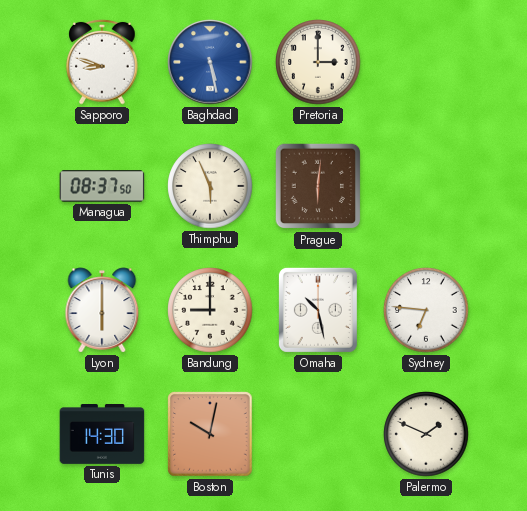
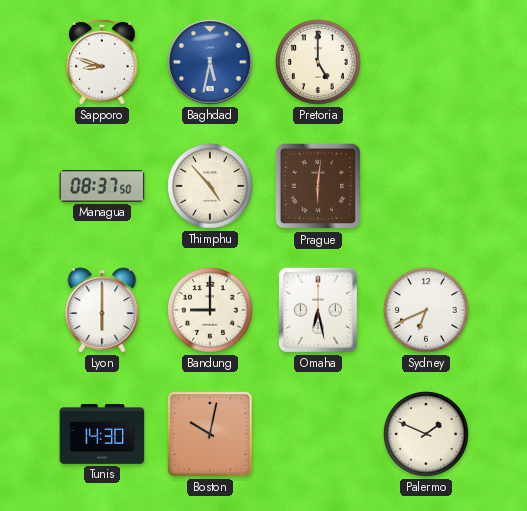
Baghdad: 5:28 -> 5:32 (210, 62)
Pretoria: 3:00 -> 5:00 (318, 62)
Thimphu: 5:56 -> 4:53 (210, 186)
Omaha: 10:28 -> 6:28 (318, 310)
Sydney: 6:46 -> 6:41 (426, 310)
